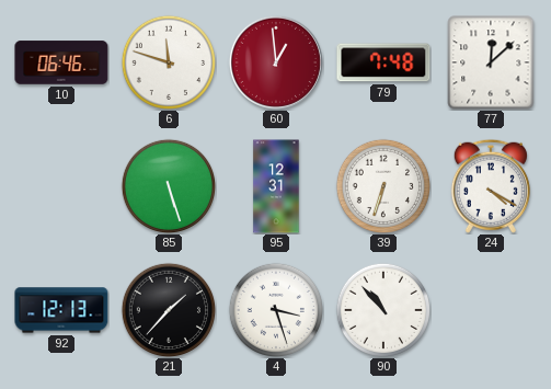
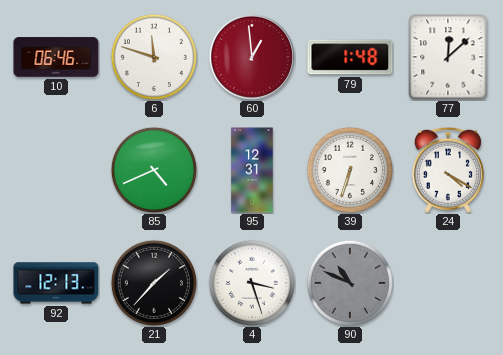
79: 7:48 -> 1:48 (350, 57)
85: 5:27 -> 4:41 (153, 169)
90: 10:53 -> 10:49 (349, 282)
90 dial: white -> grey (349, 282)
